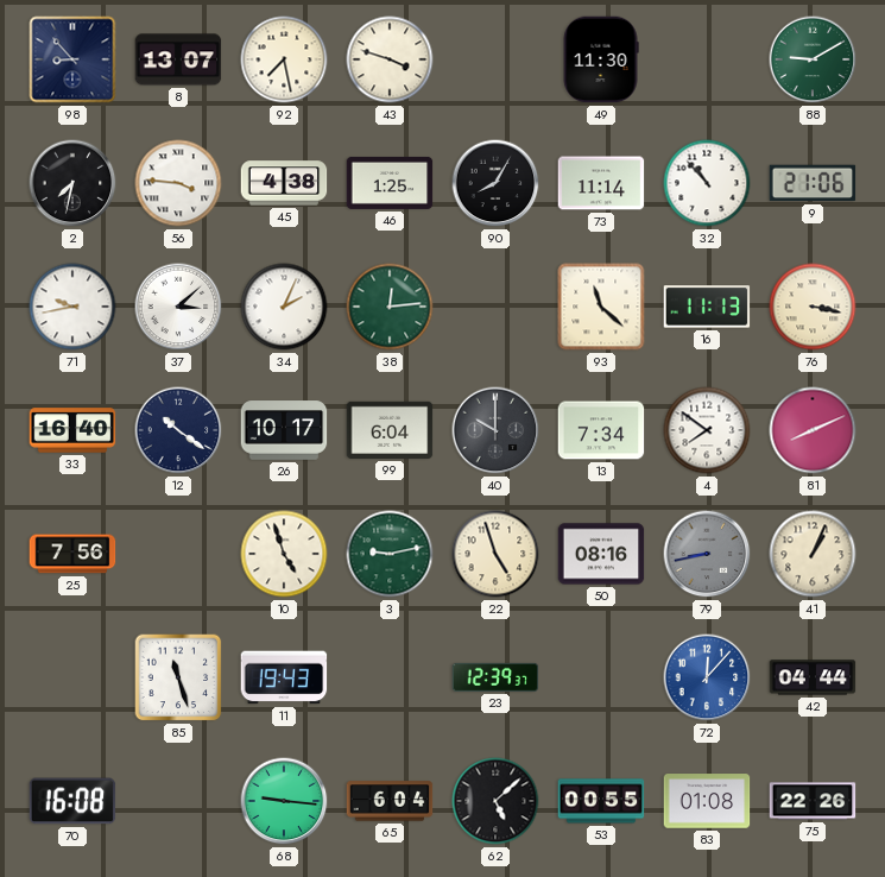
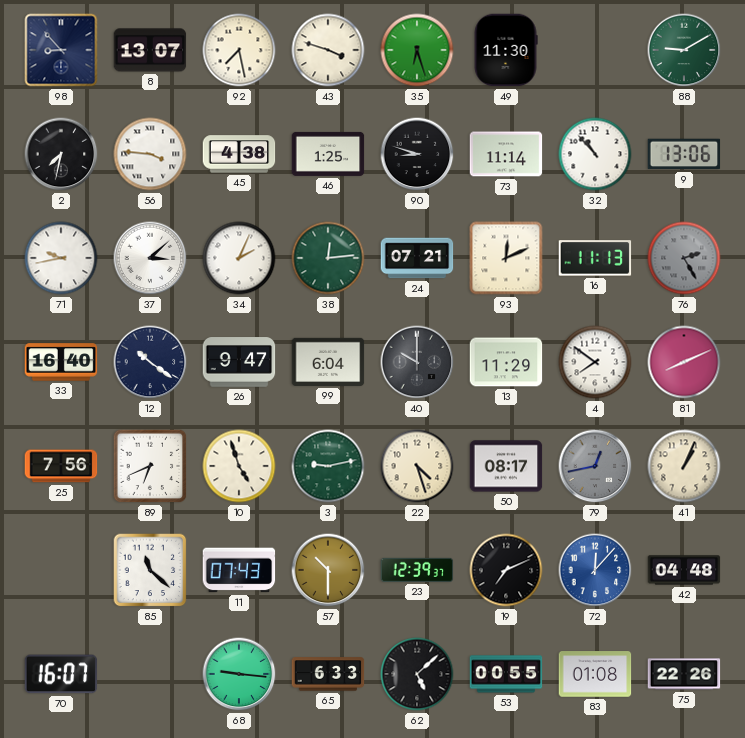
35: none -> 6:27 (417, 50)
90: 8:05 -> 8:48 (417, 154)
9: 21:06 -> 13:06 (684, 154)
24: none -> 07:21 (417, 258)
93: 11:22 -> 12:11 (506, 258)
76: 3:17 -> 2:25 (684, 258)
76 dial: cream -> grey (684, 258)
26: 10:17 -> 9:47 (239, 362)
13: 7:34 -> 11:29 (506, 362)
89: none -> 6:41 (150, 466)
22: 4:57 -> 4:27 (417, 466)
50: 08:16 -> 08:17 (506, 466)
79: 8:43 -> 12:43 (595, 466)
85: 11:27 -> 11:22 (150, 570)
11: 19:43 -> 07:43 (239, 570)
57: none -> 10:30 (328, 570)
19: none -> 7:11 (506, 570)
42: 04:44 -> 04:48 (684, 570)
70: 16:08 -> 16:07 (61, 674)
65: 6:04 -> 6:33 (328, 674)
